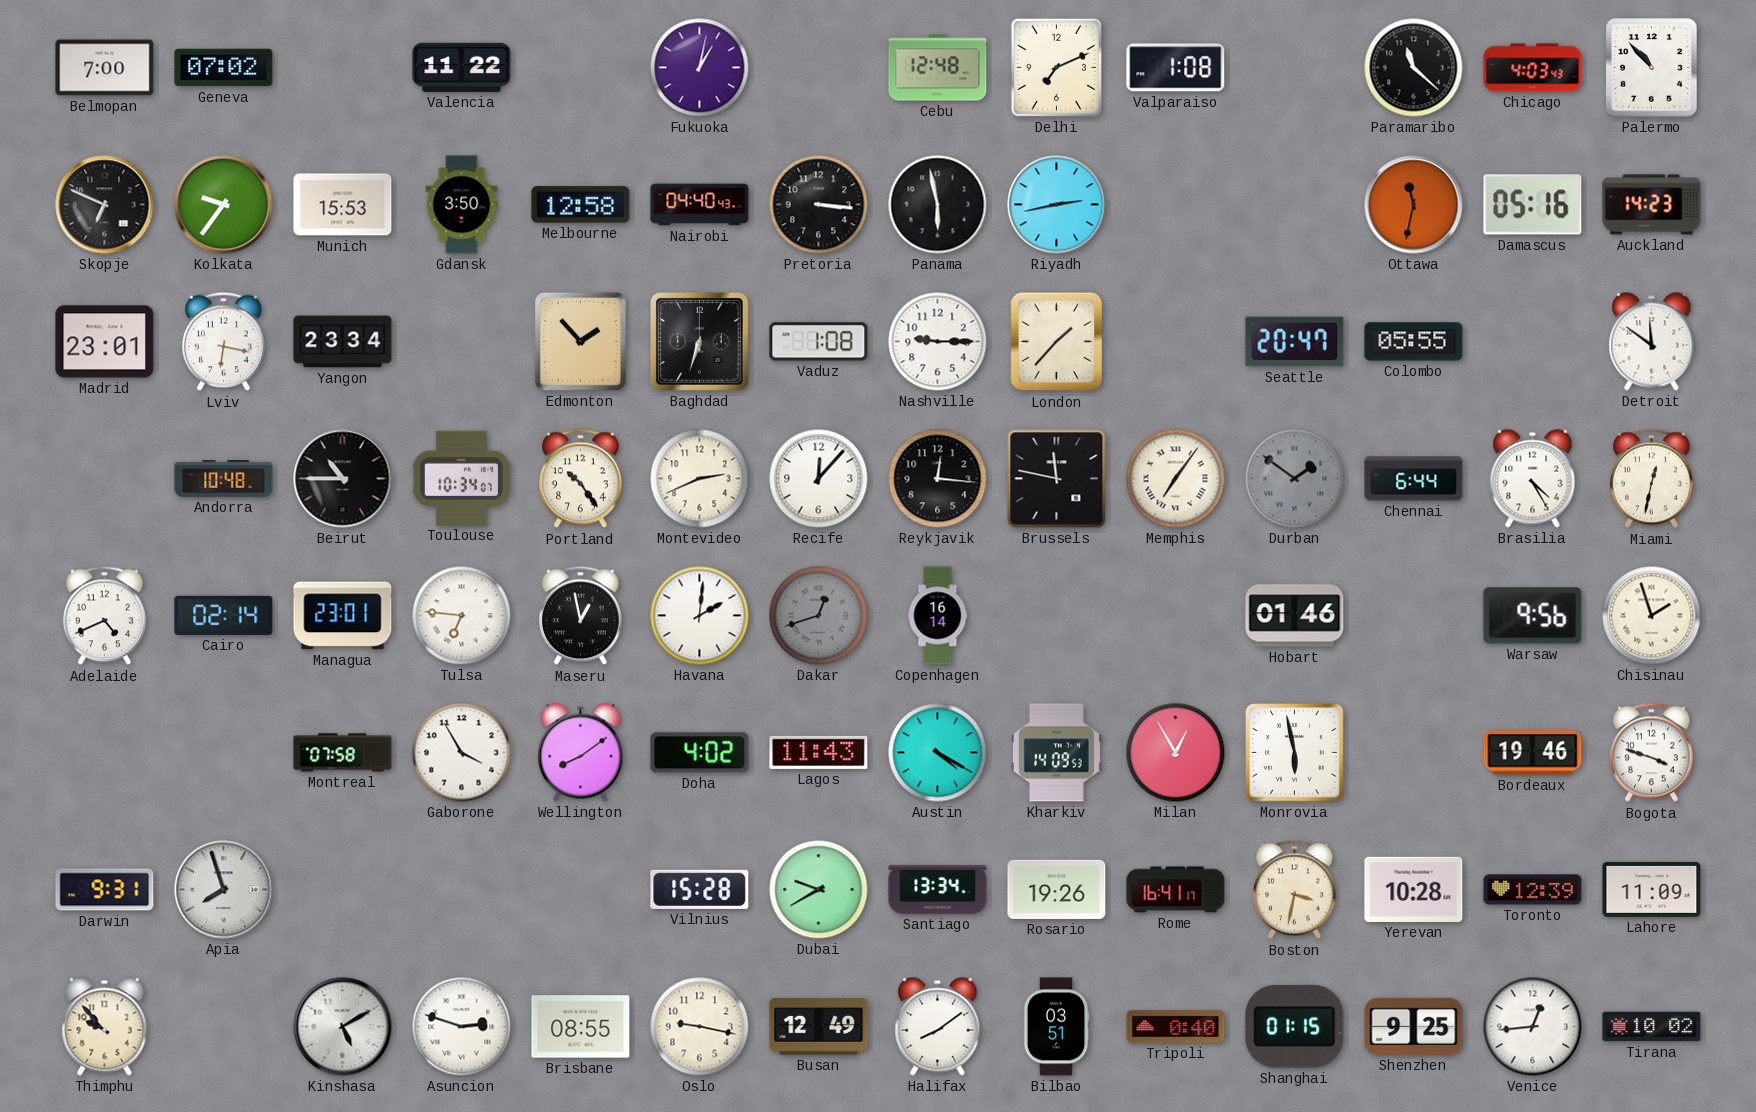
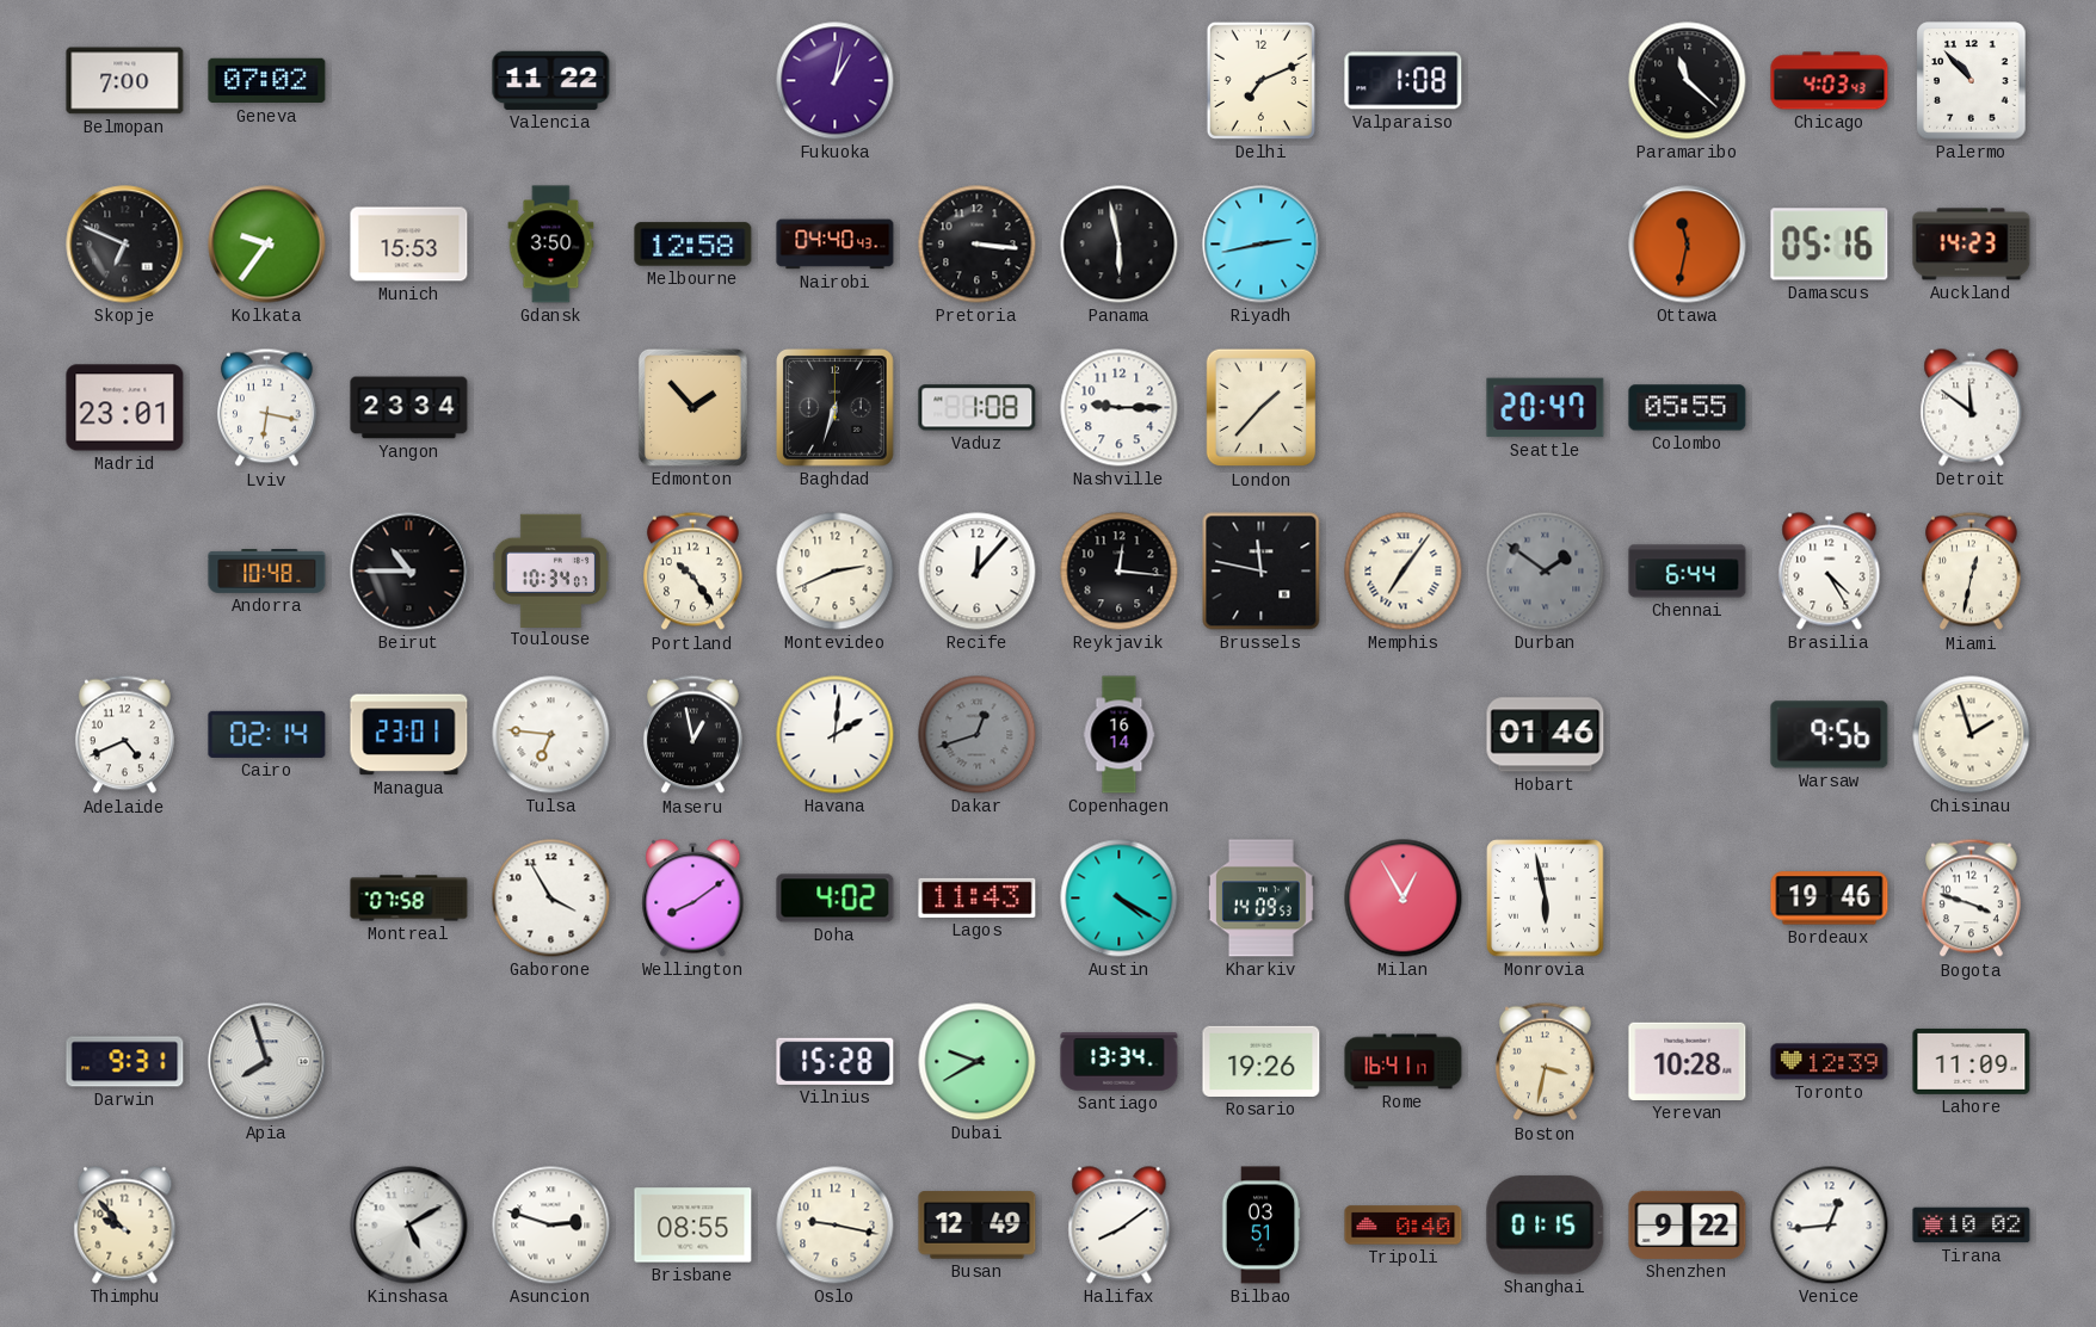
Cebu: 12:48 -> none (938, 68)
Shenzhen: 9:25 -> 9:22 (1688, 1224)
